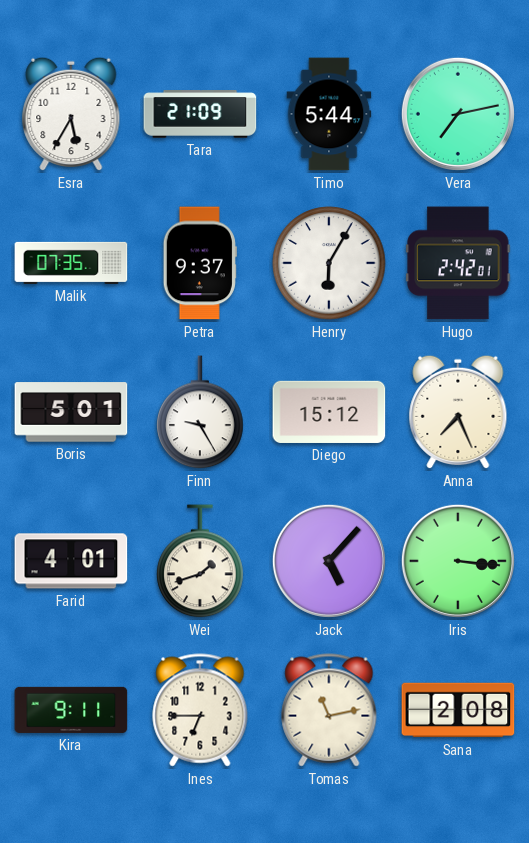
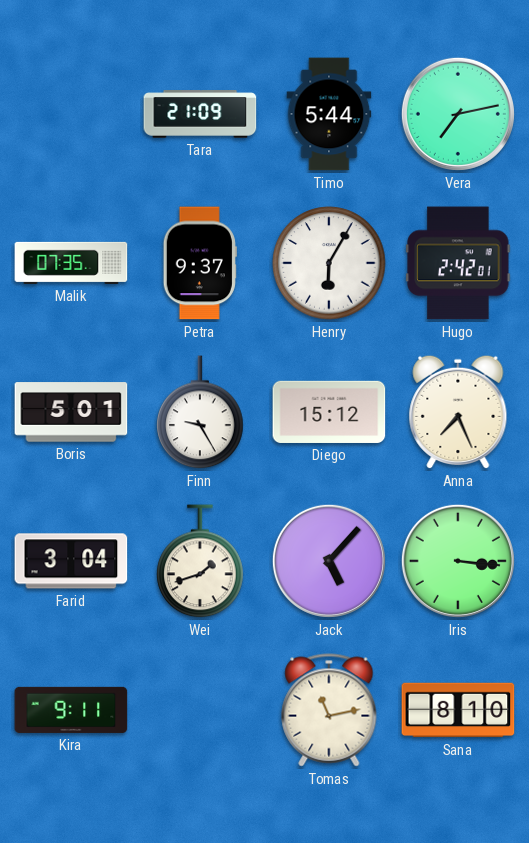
Esra: 5:35 -> none (71, 114)
Farid: 4:01 -> 3:04 (71, 561)
Ines: 6:45 -> none (200, 710)
Sana: 2:08 -> 8:10 (458, 710)
